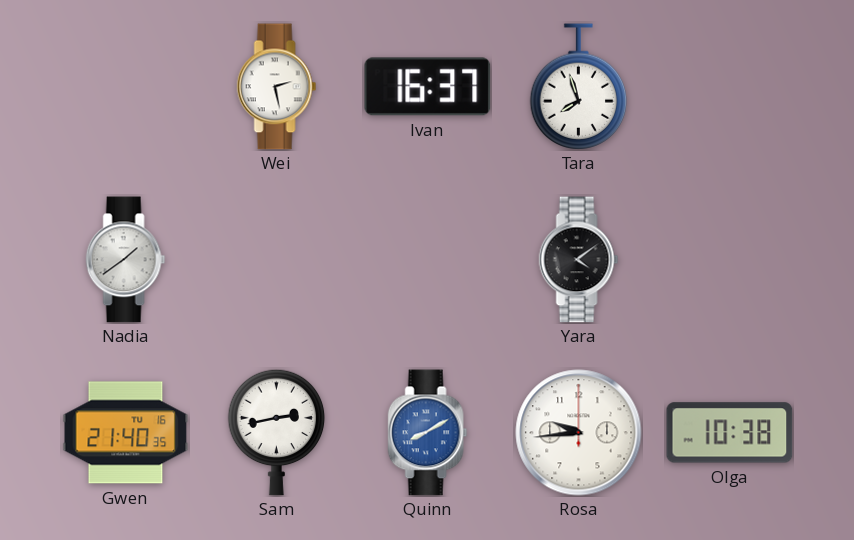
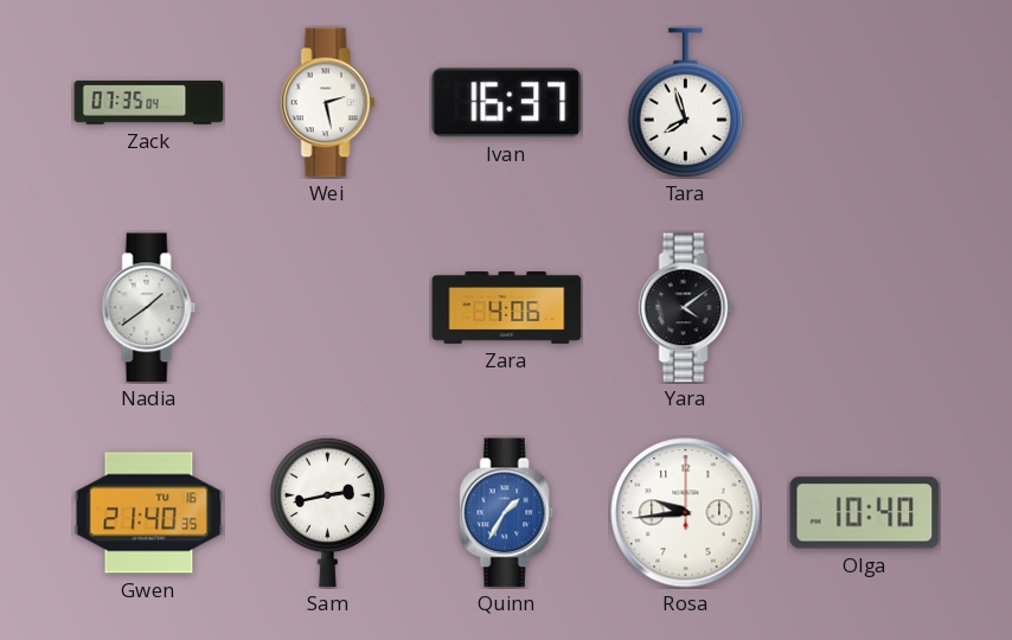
Zack: none -> 07:35 (149, 103)
Zara: none -> 4:06 (507, 308)
Quinn: 8:10 -> 1:35 (507, 513)
Olga: 10:38 -> 10:40 (865, 513)
